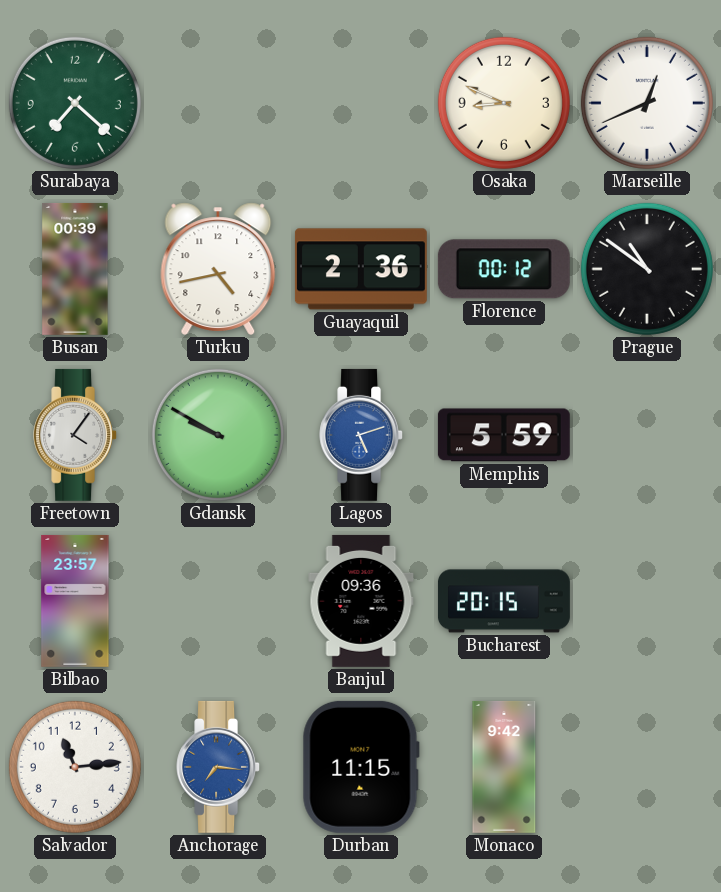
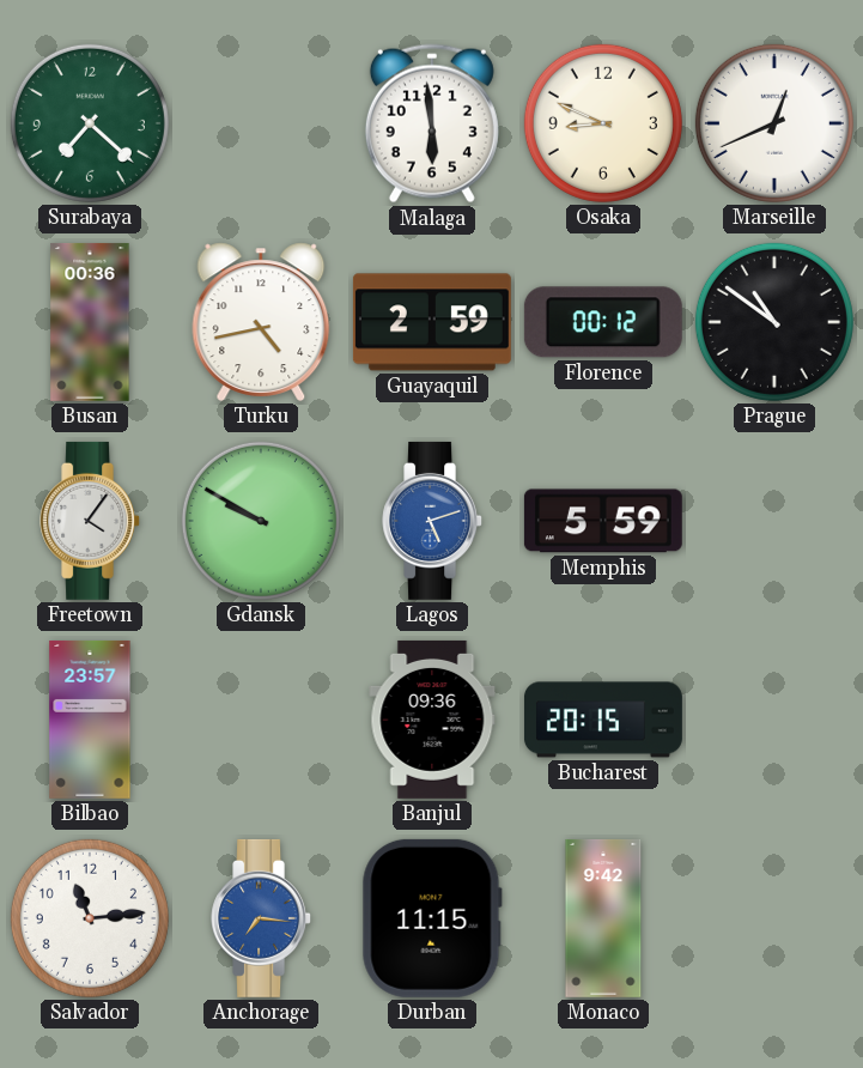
Malaga: none -> 5:59 (432, 123)
Busan: 00:39 -> 00:36 (90, 322)
Guayaquil: 2:36 -> 2:59 (432, 322)
